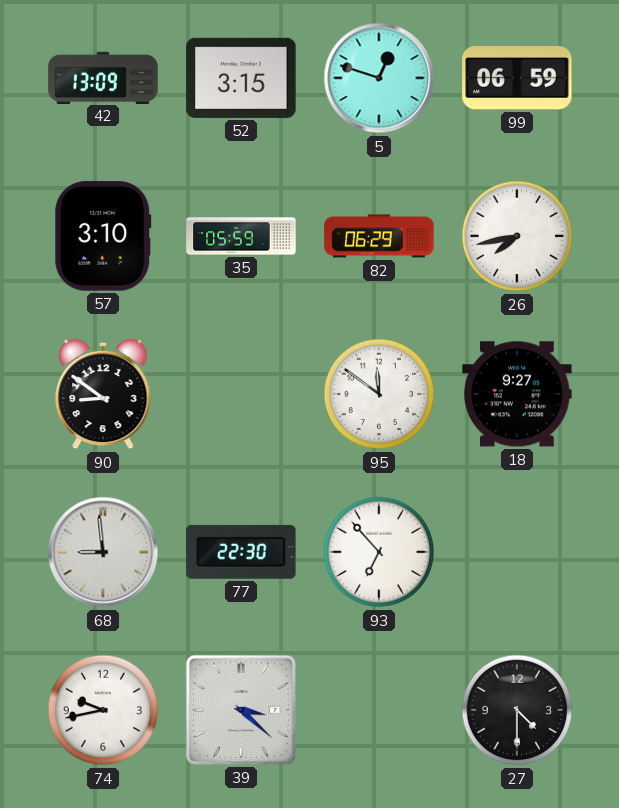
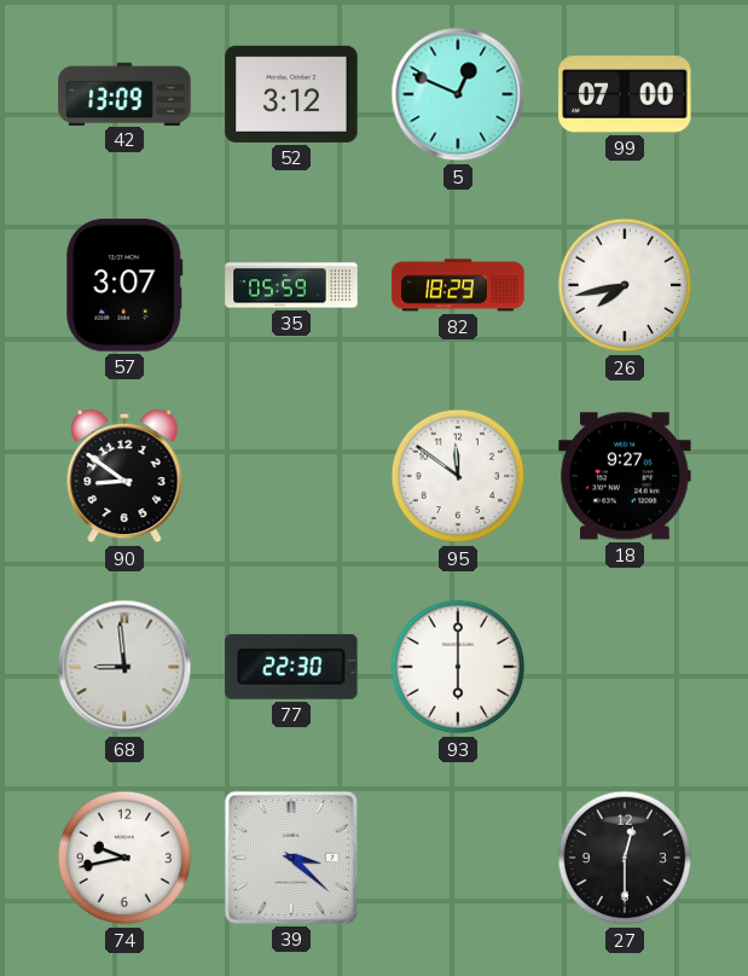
52: 3:15 -> 3:12 (291, 94)
5: 12:48 -> 12:49 (458, 94)
99: 06:59 -> 07:00 (625, 94)
57: 3:10 -> 3:07 (124, 285)
82: 06:29 -> 18:29 (458, 285)
93: 6:53 -> 6:00 (458, 667)
27: 4:30 -> 12:30 (625, 858)
